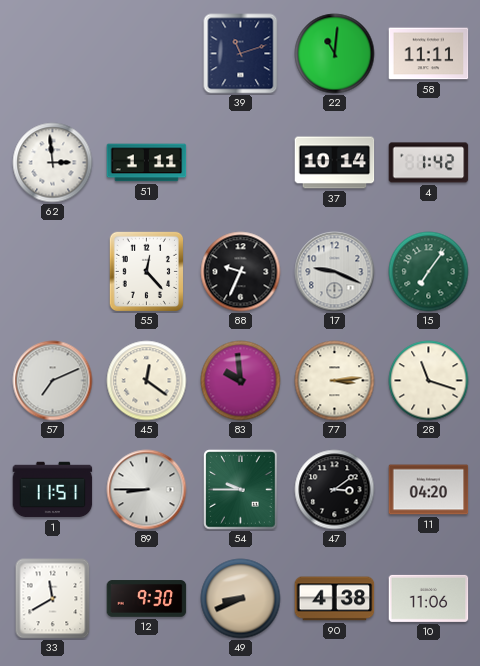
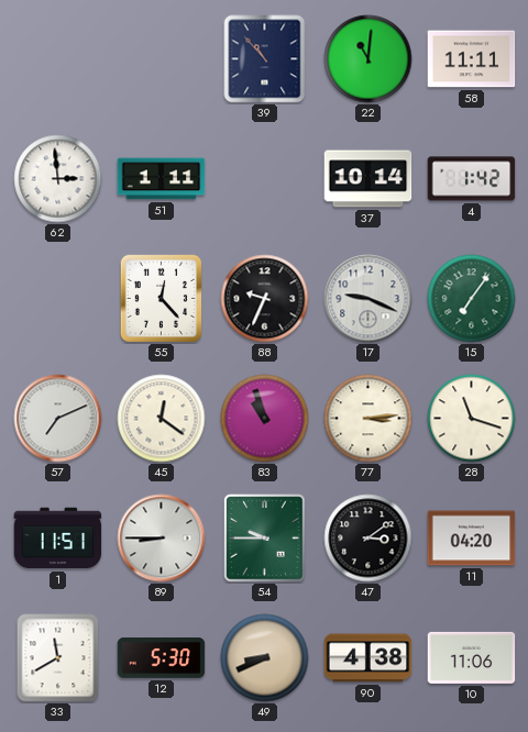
39: 11:12 -> 10:53 (265, 59)
83: 9:59 -> 10:57 (265, 419)
12: 9:30 -> 5:30 (162, 658)
